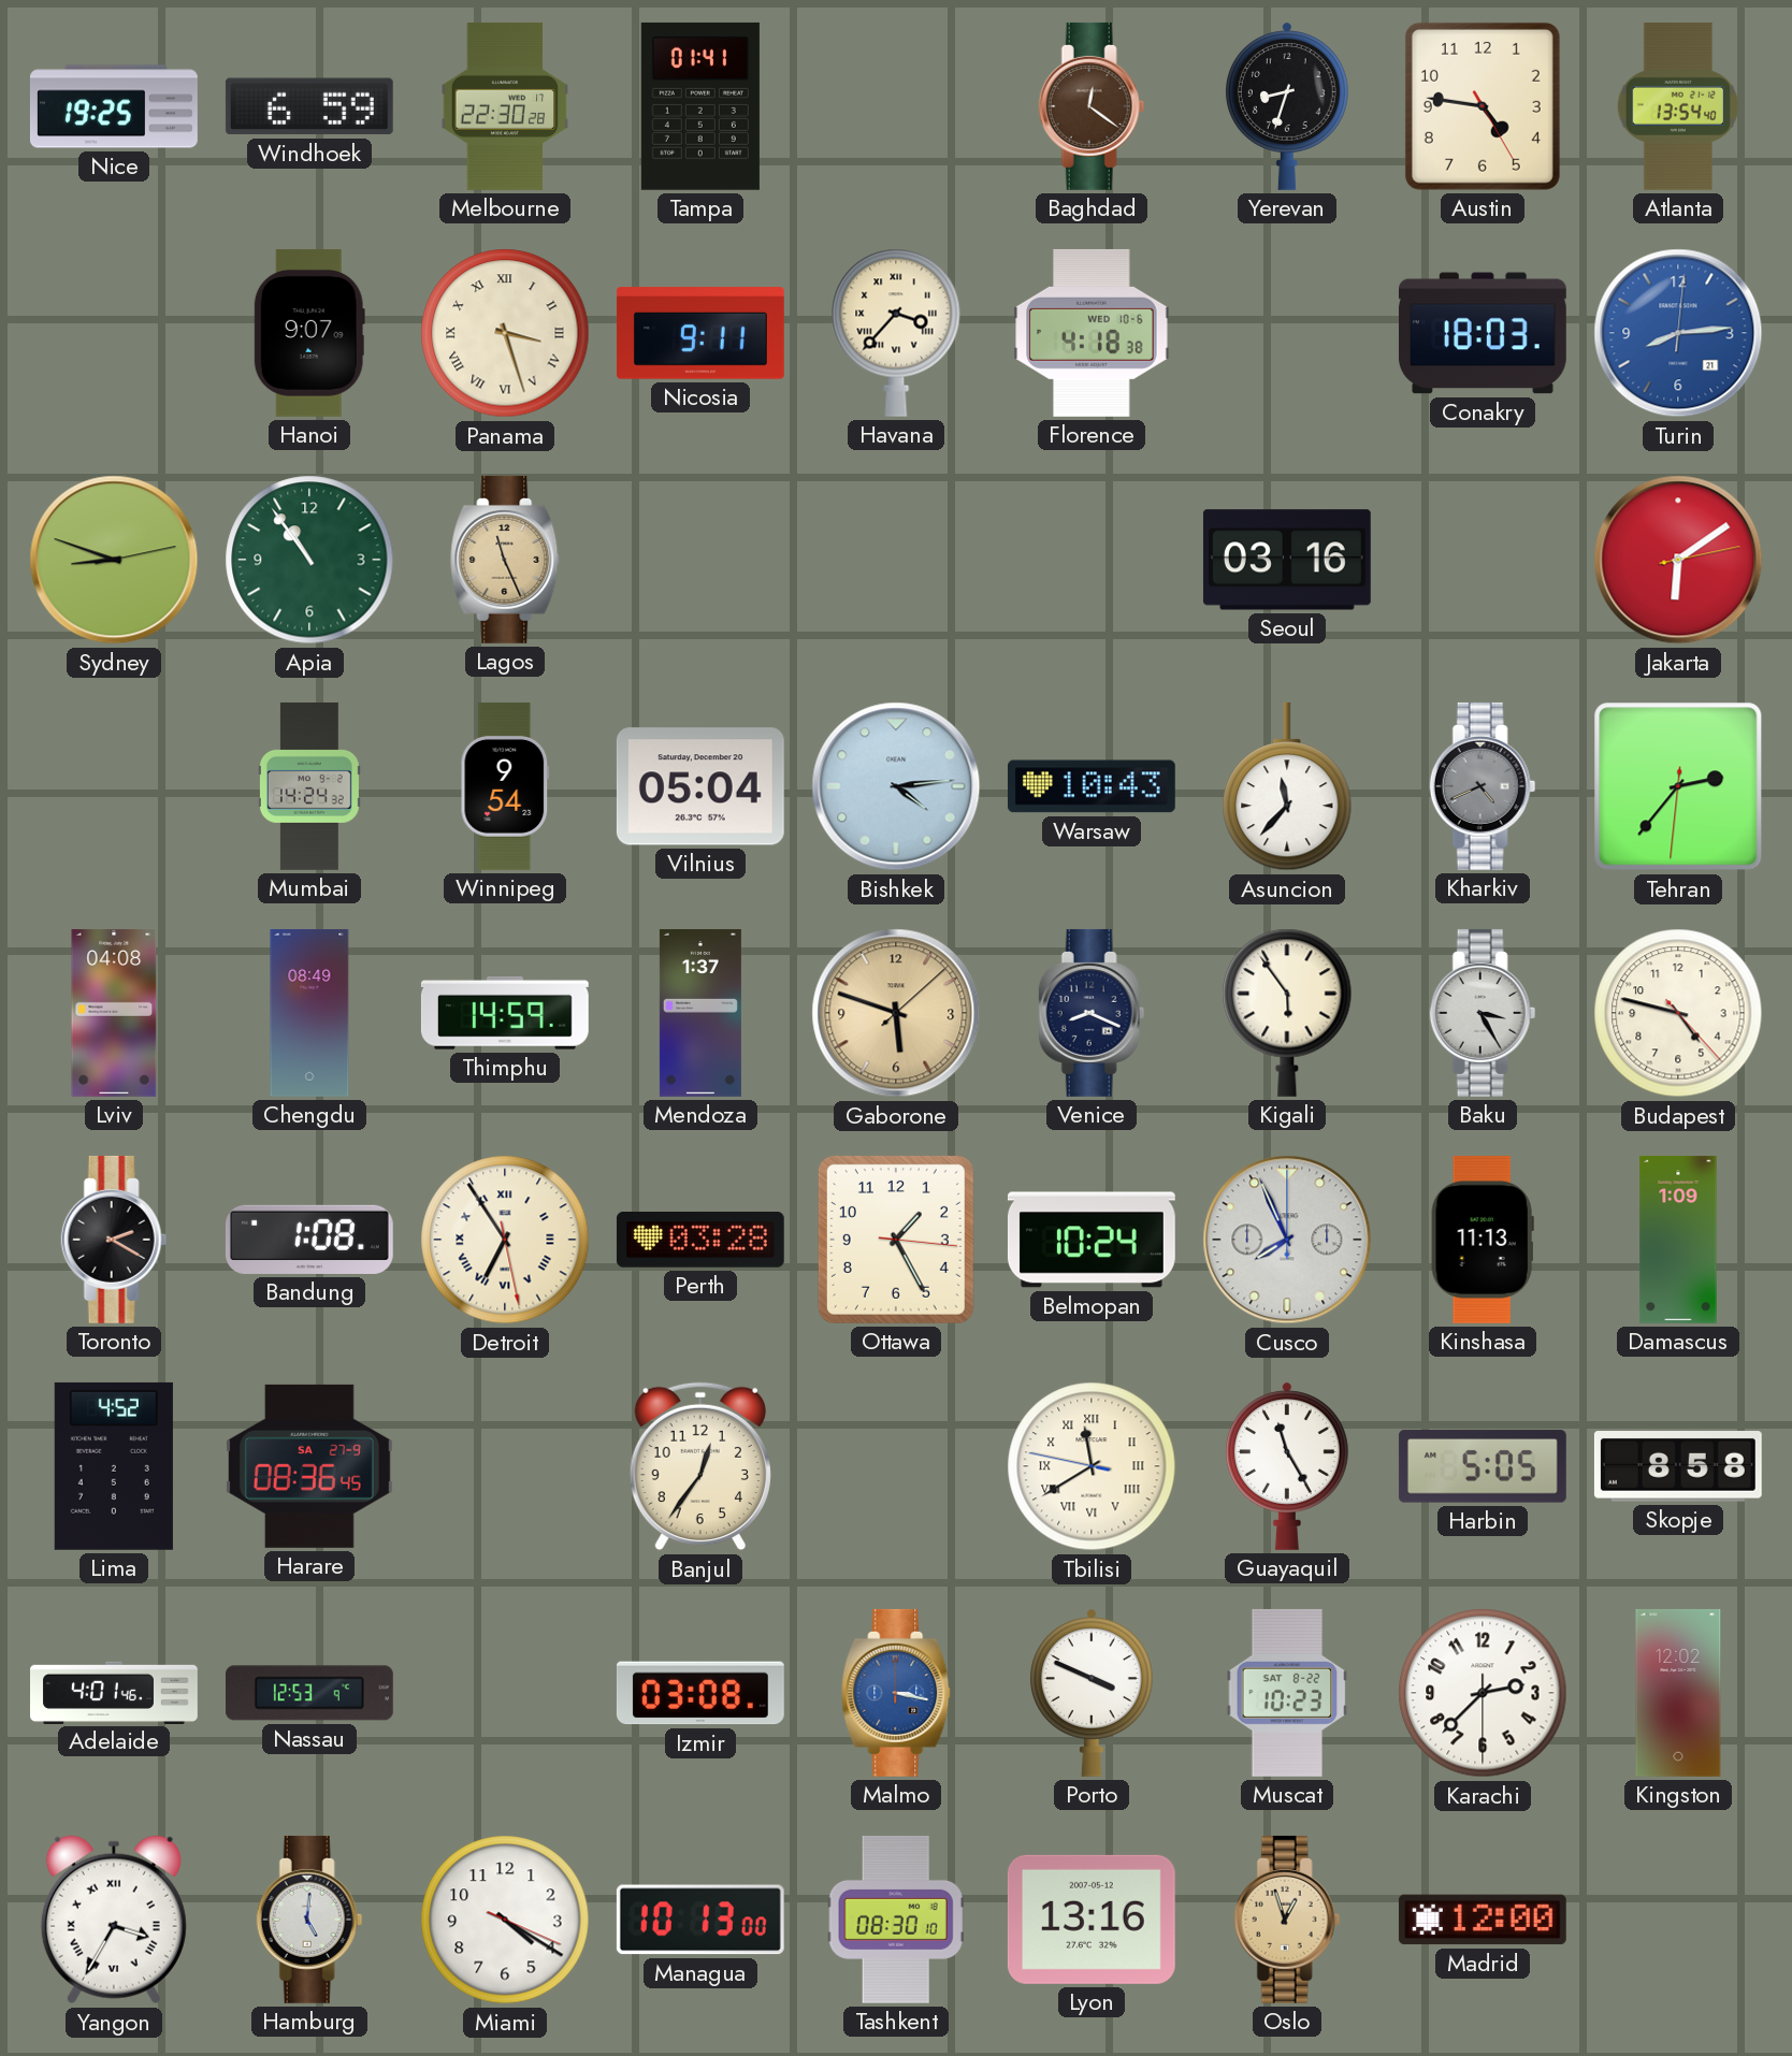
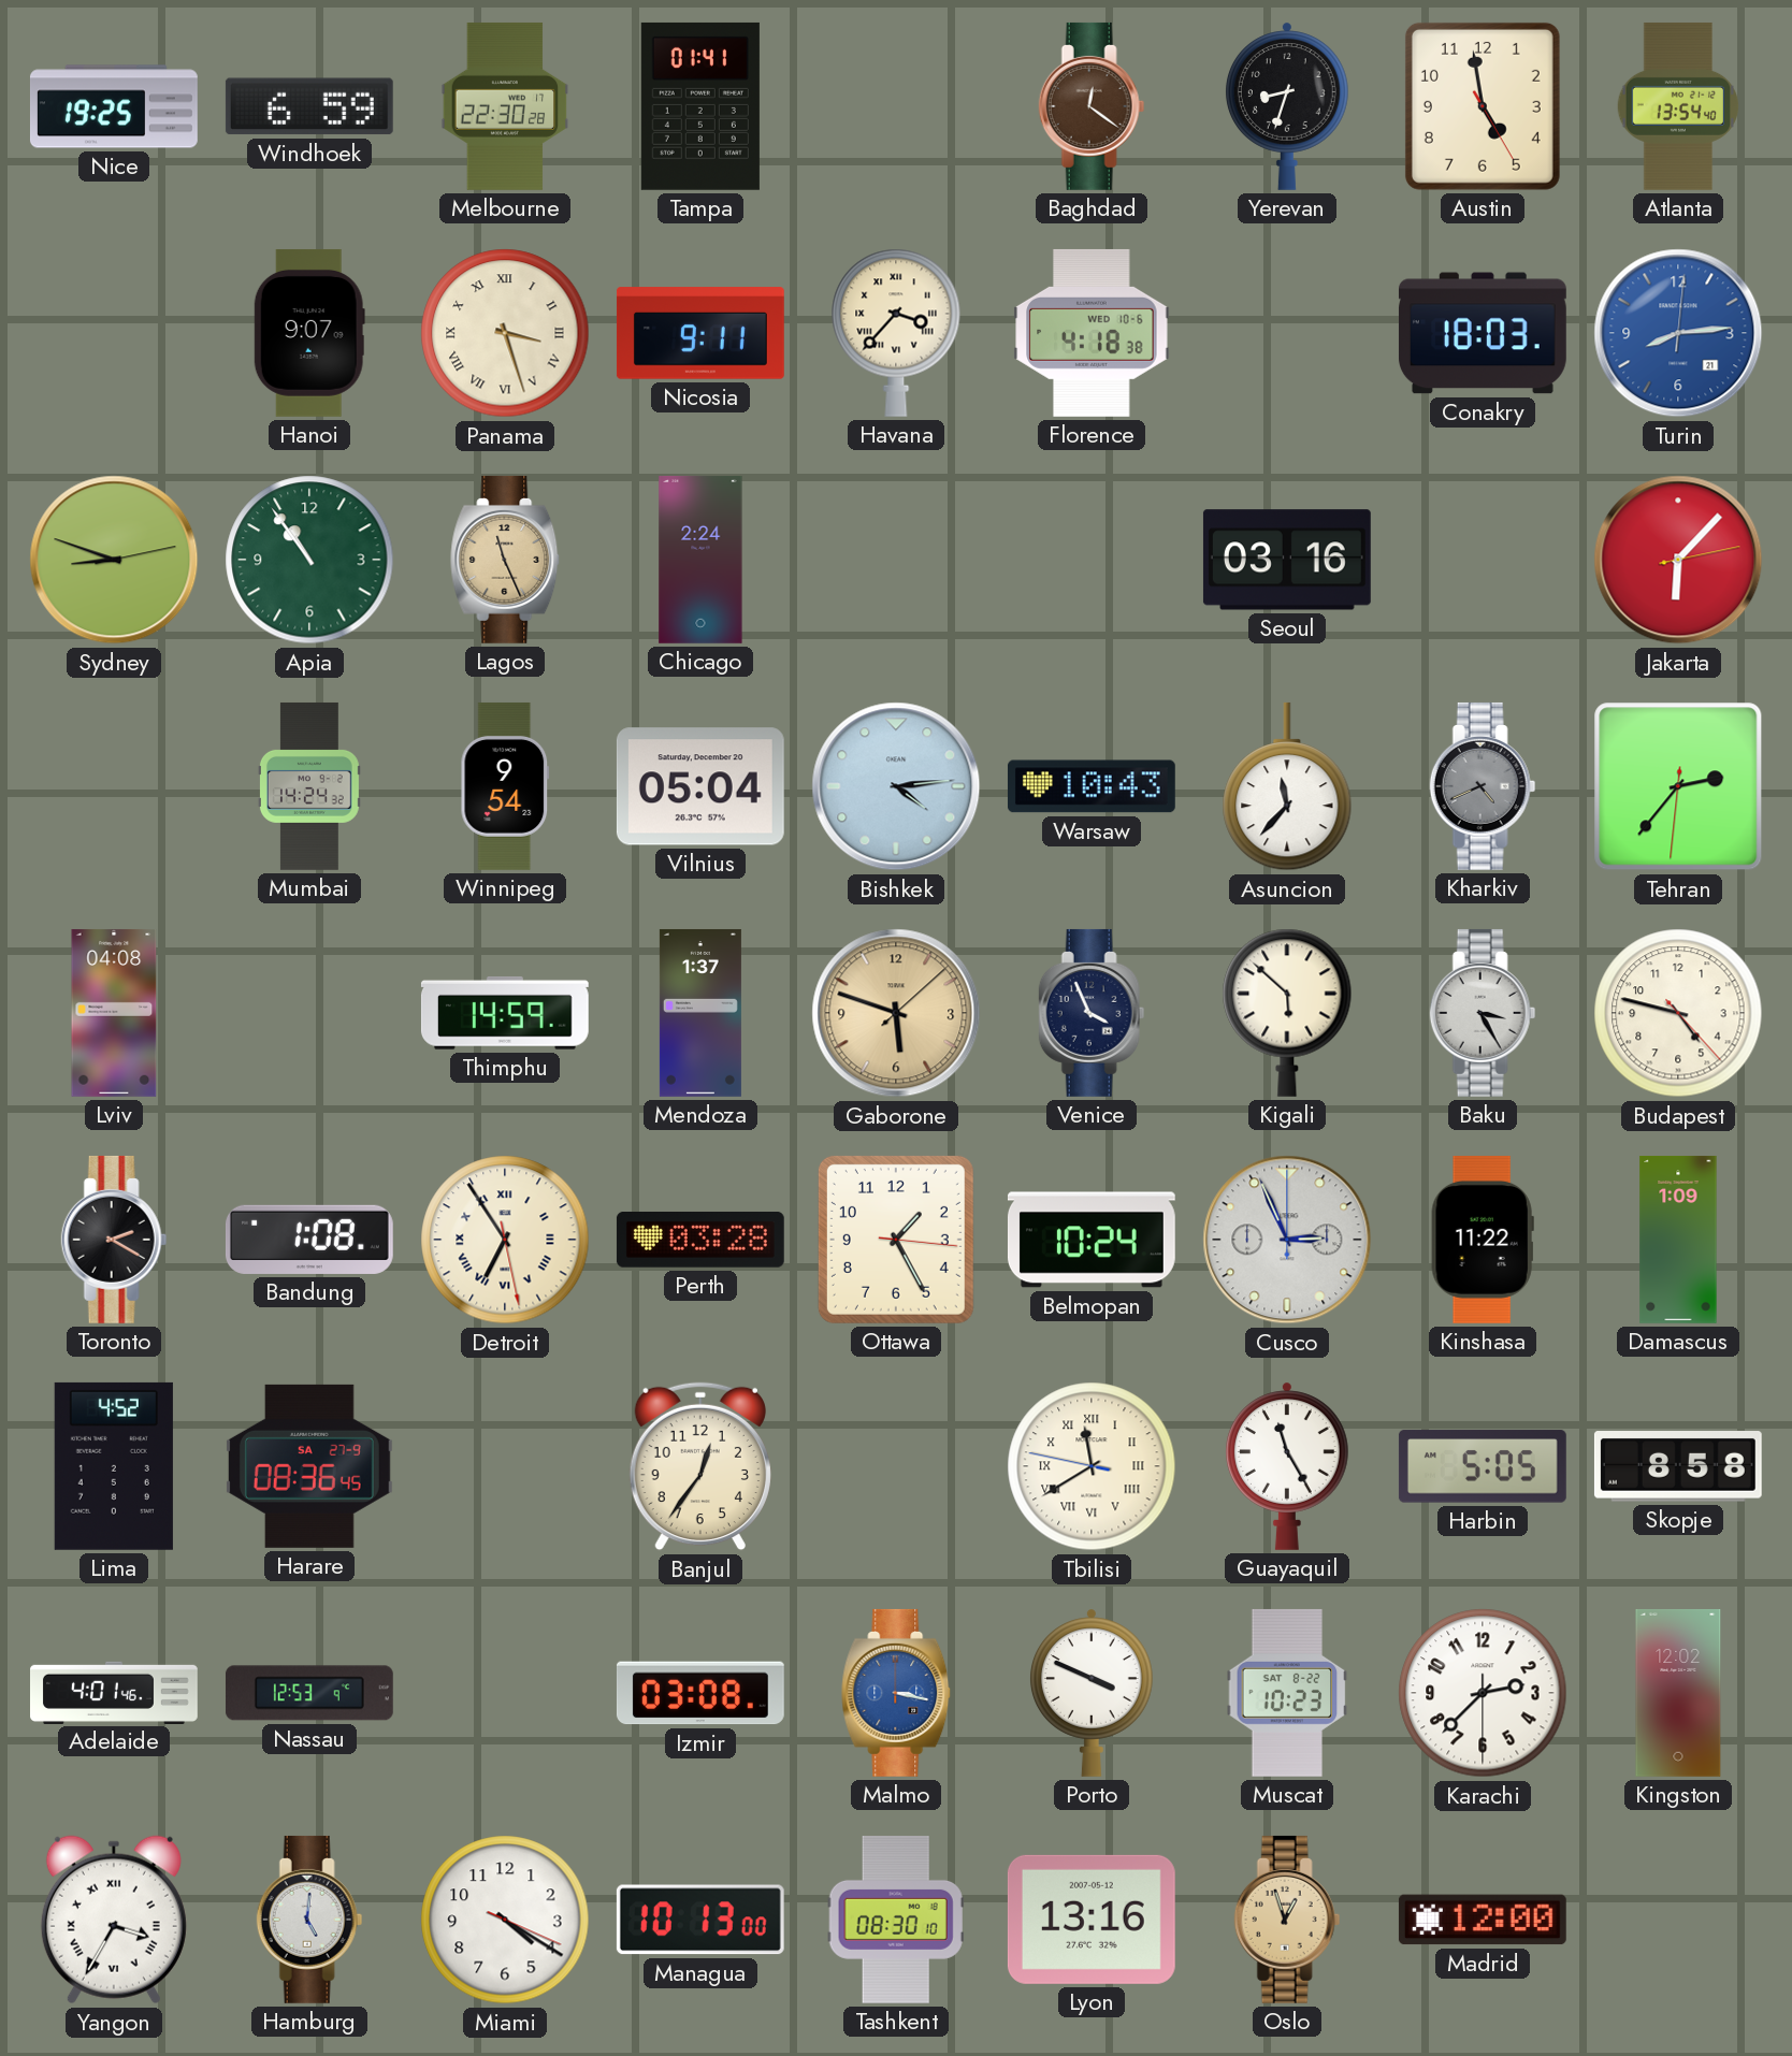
Austin: 4:46 -> 4:58 (1483, 106)
Chicago: none -> 2:24 (700, 560)
Jakarta: 6:09 -> 6:07 (1678, 560)
Chengdu: 08:49 -> none (309, 1013)
Venice: 8:19 -> 3:56 (1092, 1013)
Kigali: 5:54 -> 5:52 (1287, 1013)
Cusco: 7:56 -> 2:56 (1287, 1240)
Kinshasa: 11:13 -> 11:22 (1483, 1240)
